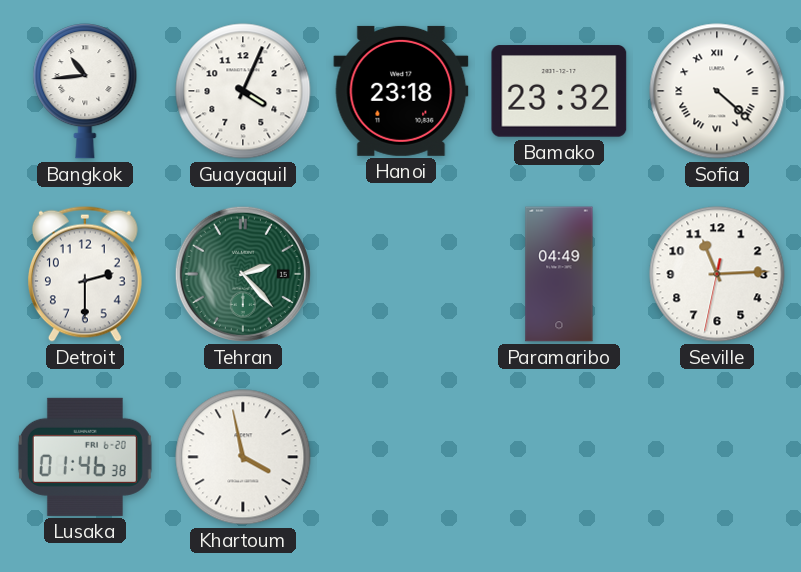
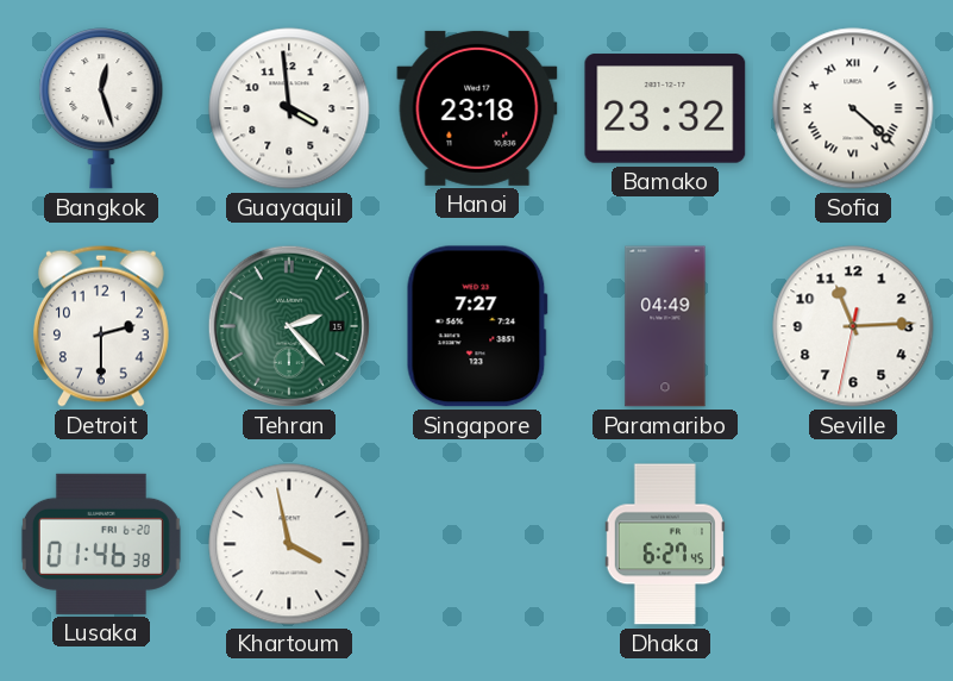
Bangkok: 10:44 -> 12:27 (101, 108)
Guayaquil: 4:04 -> 3:59 (289, 108)
Singapore: none -> 7:27 (477, 326)
Dhaka: none -> 6:27 (665, 544)
